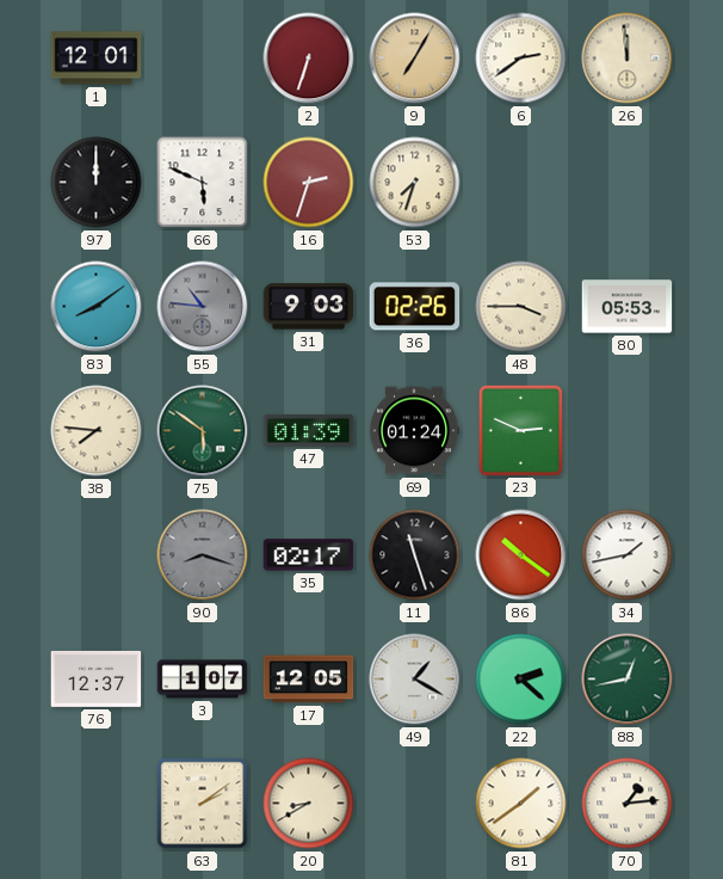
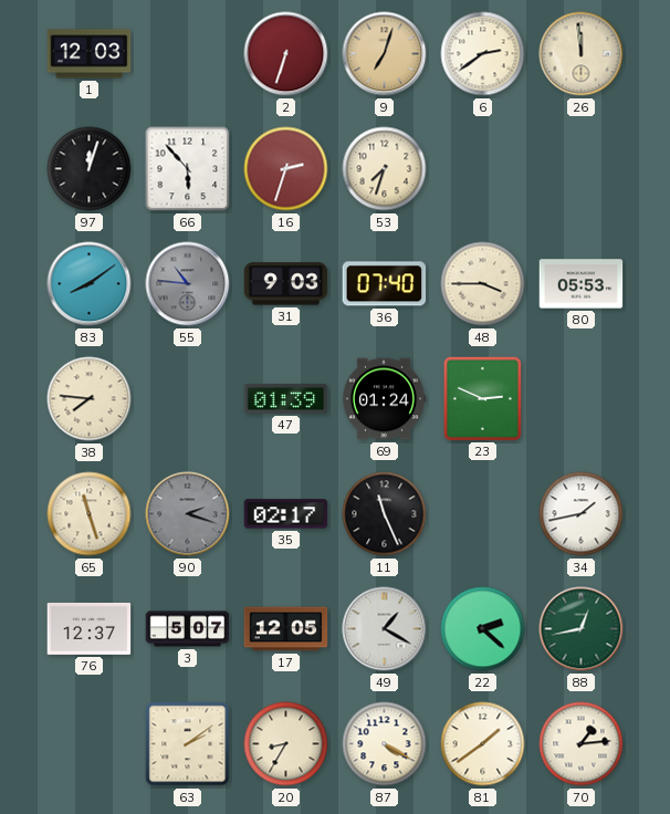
1: 12:01 -> 12:03 (90, 54)
9: 7:05 -> 7:03 (385, 54)
97: 12:00 -> 12:03 (90, 169)
66: 5:49 -> 5:53 (188, 169)
36: 02:26 -> 07:40 (385, 284)
75: 5:51 -> none (203, 431)
65: none -> 11:27 (90, 514)
90: 8:18 -> 2:18 (188, 514)
11: 11:27 -> 11:26 (385, 514)
86: 10:21 -> none (521, 555)
3: 1:07 -> 5:07 (188, 629)
20: 8:40 -> 8:35 (286, 744)
87: none -> 4:20 (385, 744)
